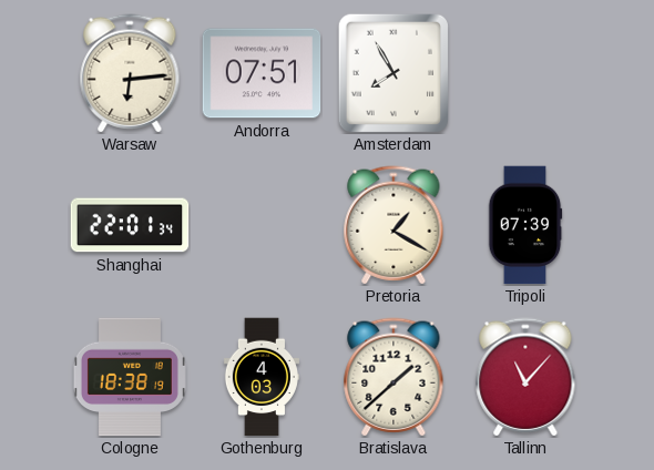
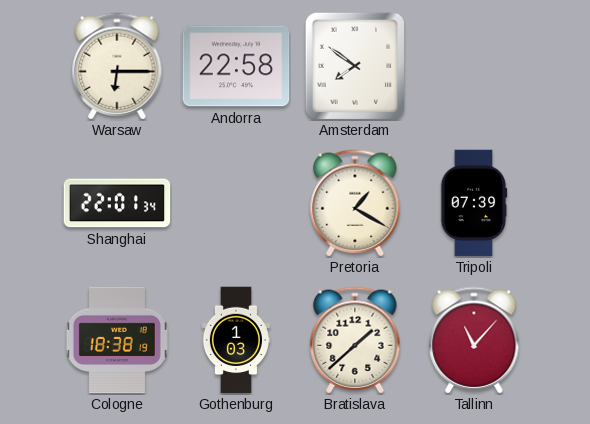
Warsaw: 6:14 -> 6:15 (117, 66)
Andorra: 07:51 -> 22:58 (236, 66)
Amsterdam: 7:55 -> 7:51 (354, 65)
Gothenburg: 4:03 -> 1:03 (236, 340)
